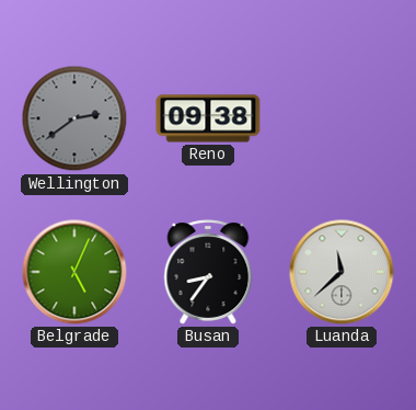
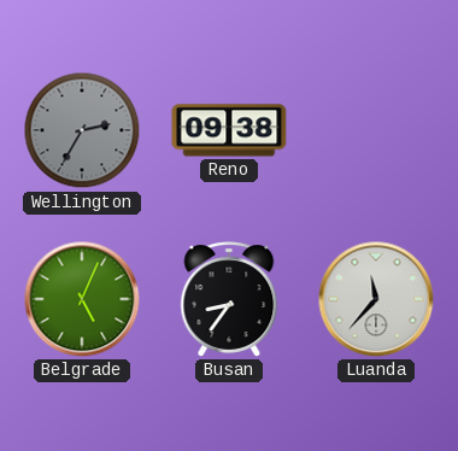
Wellington: 2:39 -> 2:35 (82, 130)
Luanda: 11:38 -> 11:37 (376, 299)
